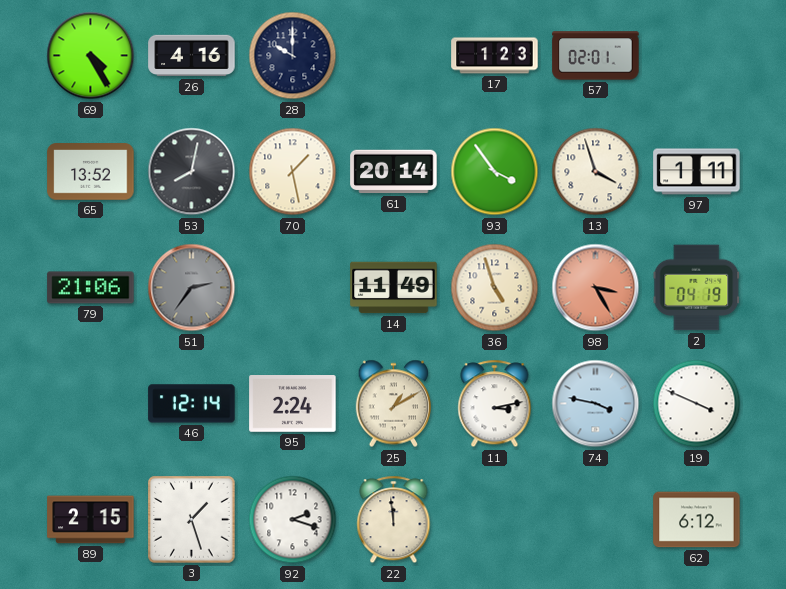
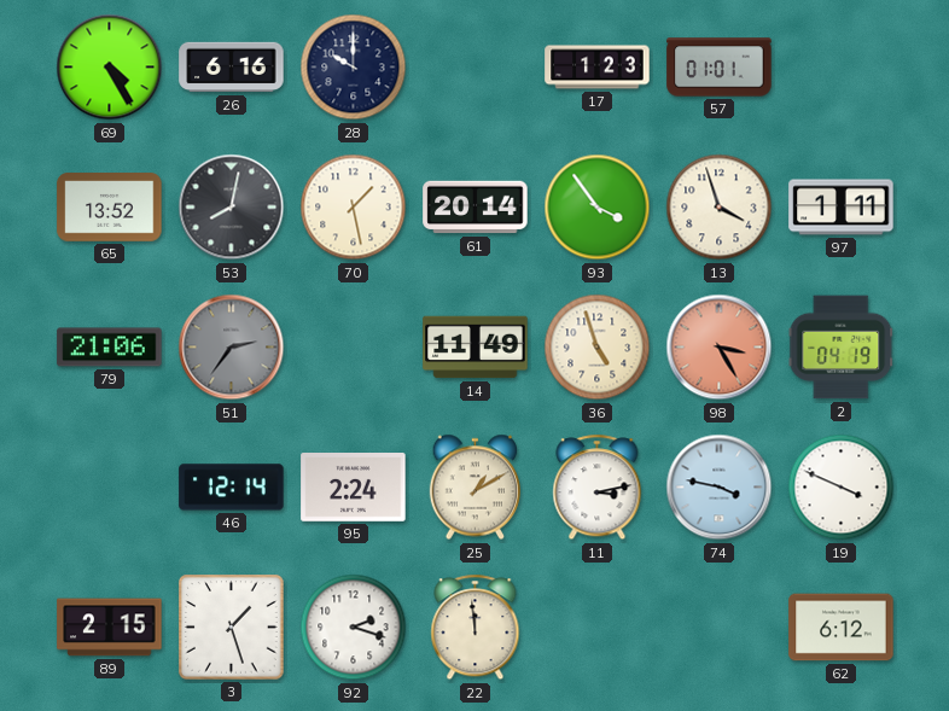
26: 4:16 -> 6:16 (232, 68)
57: 02:01 -> 01:01 (720, 68)
